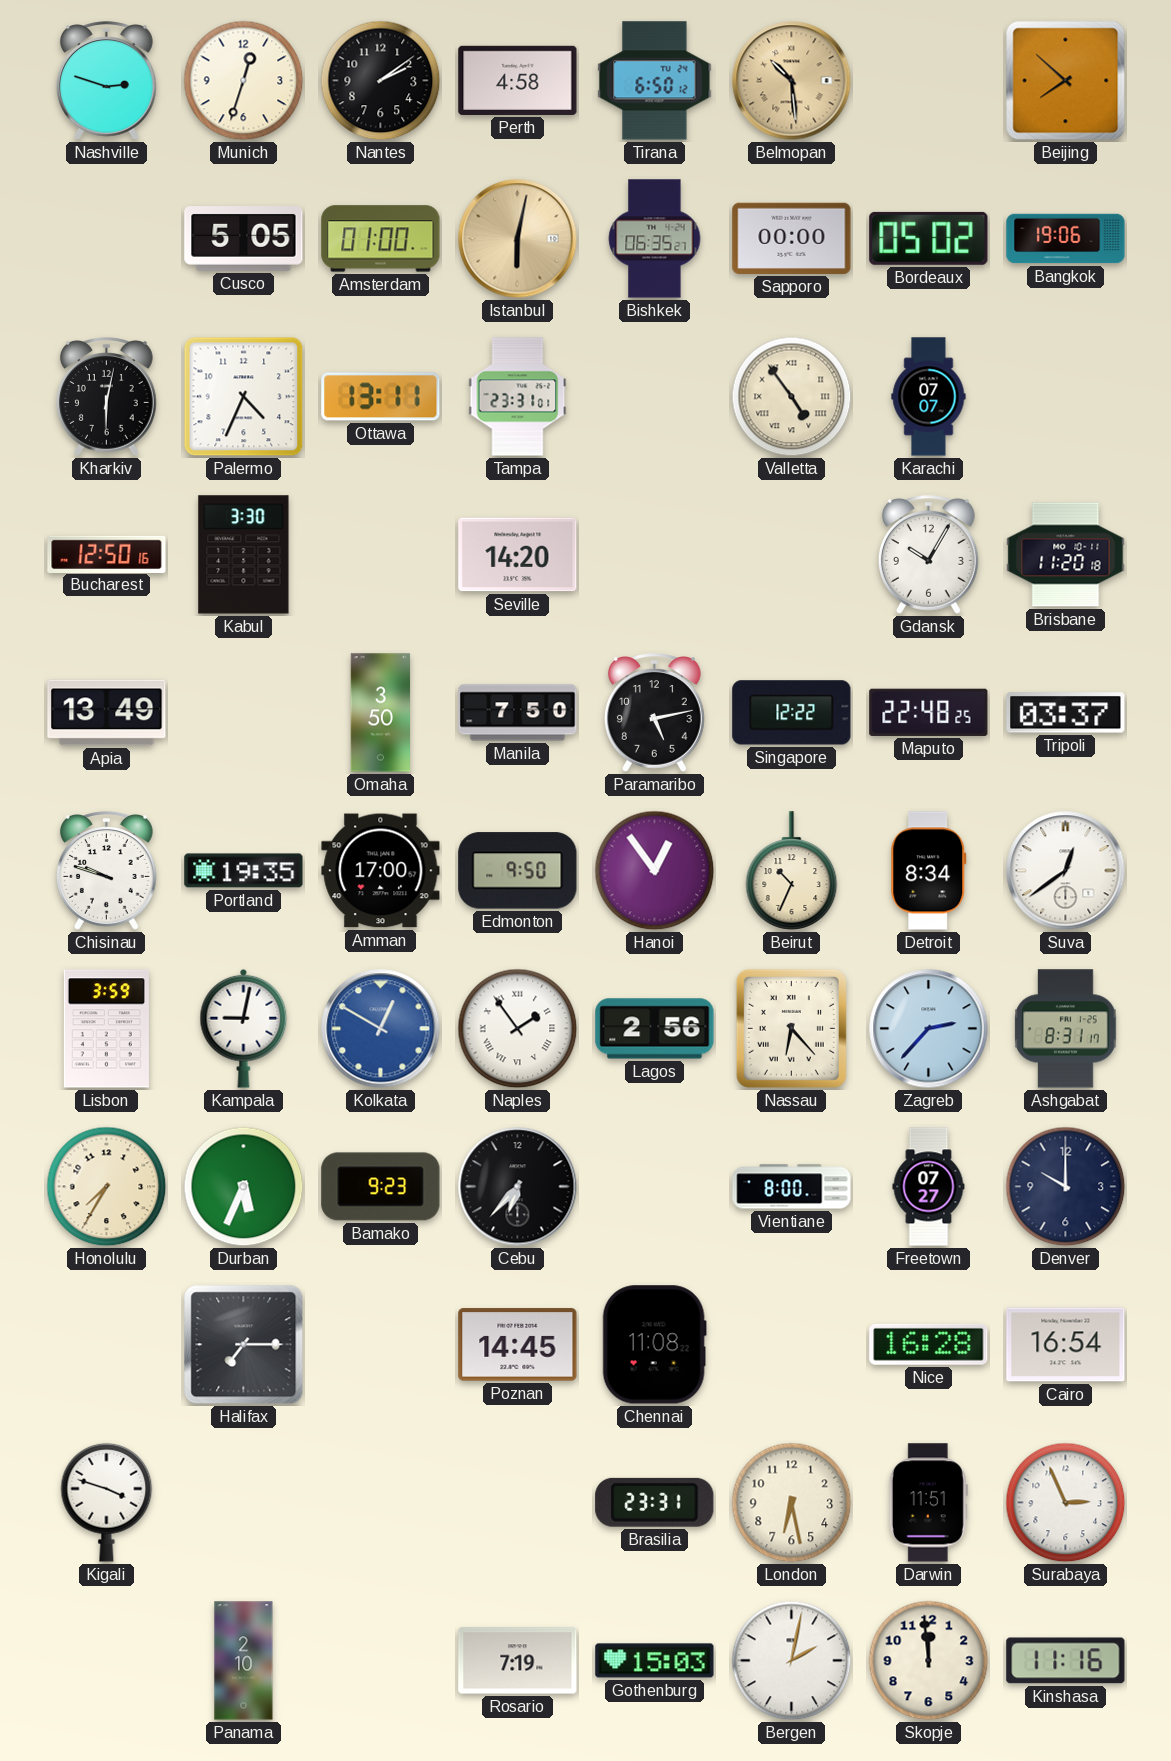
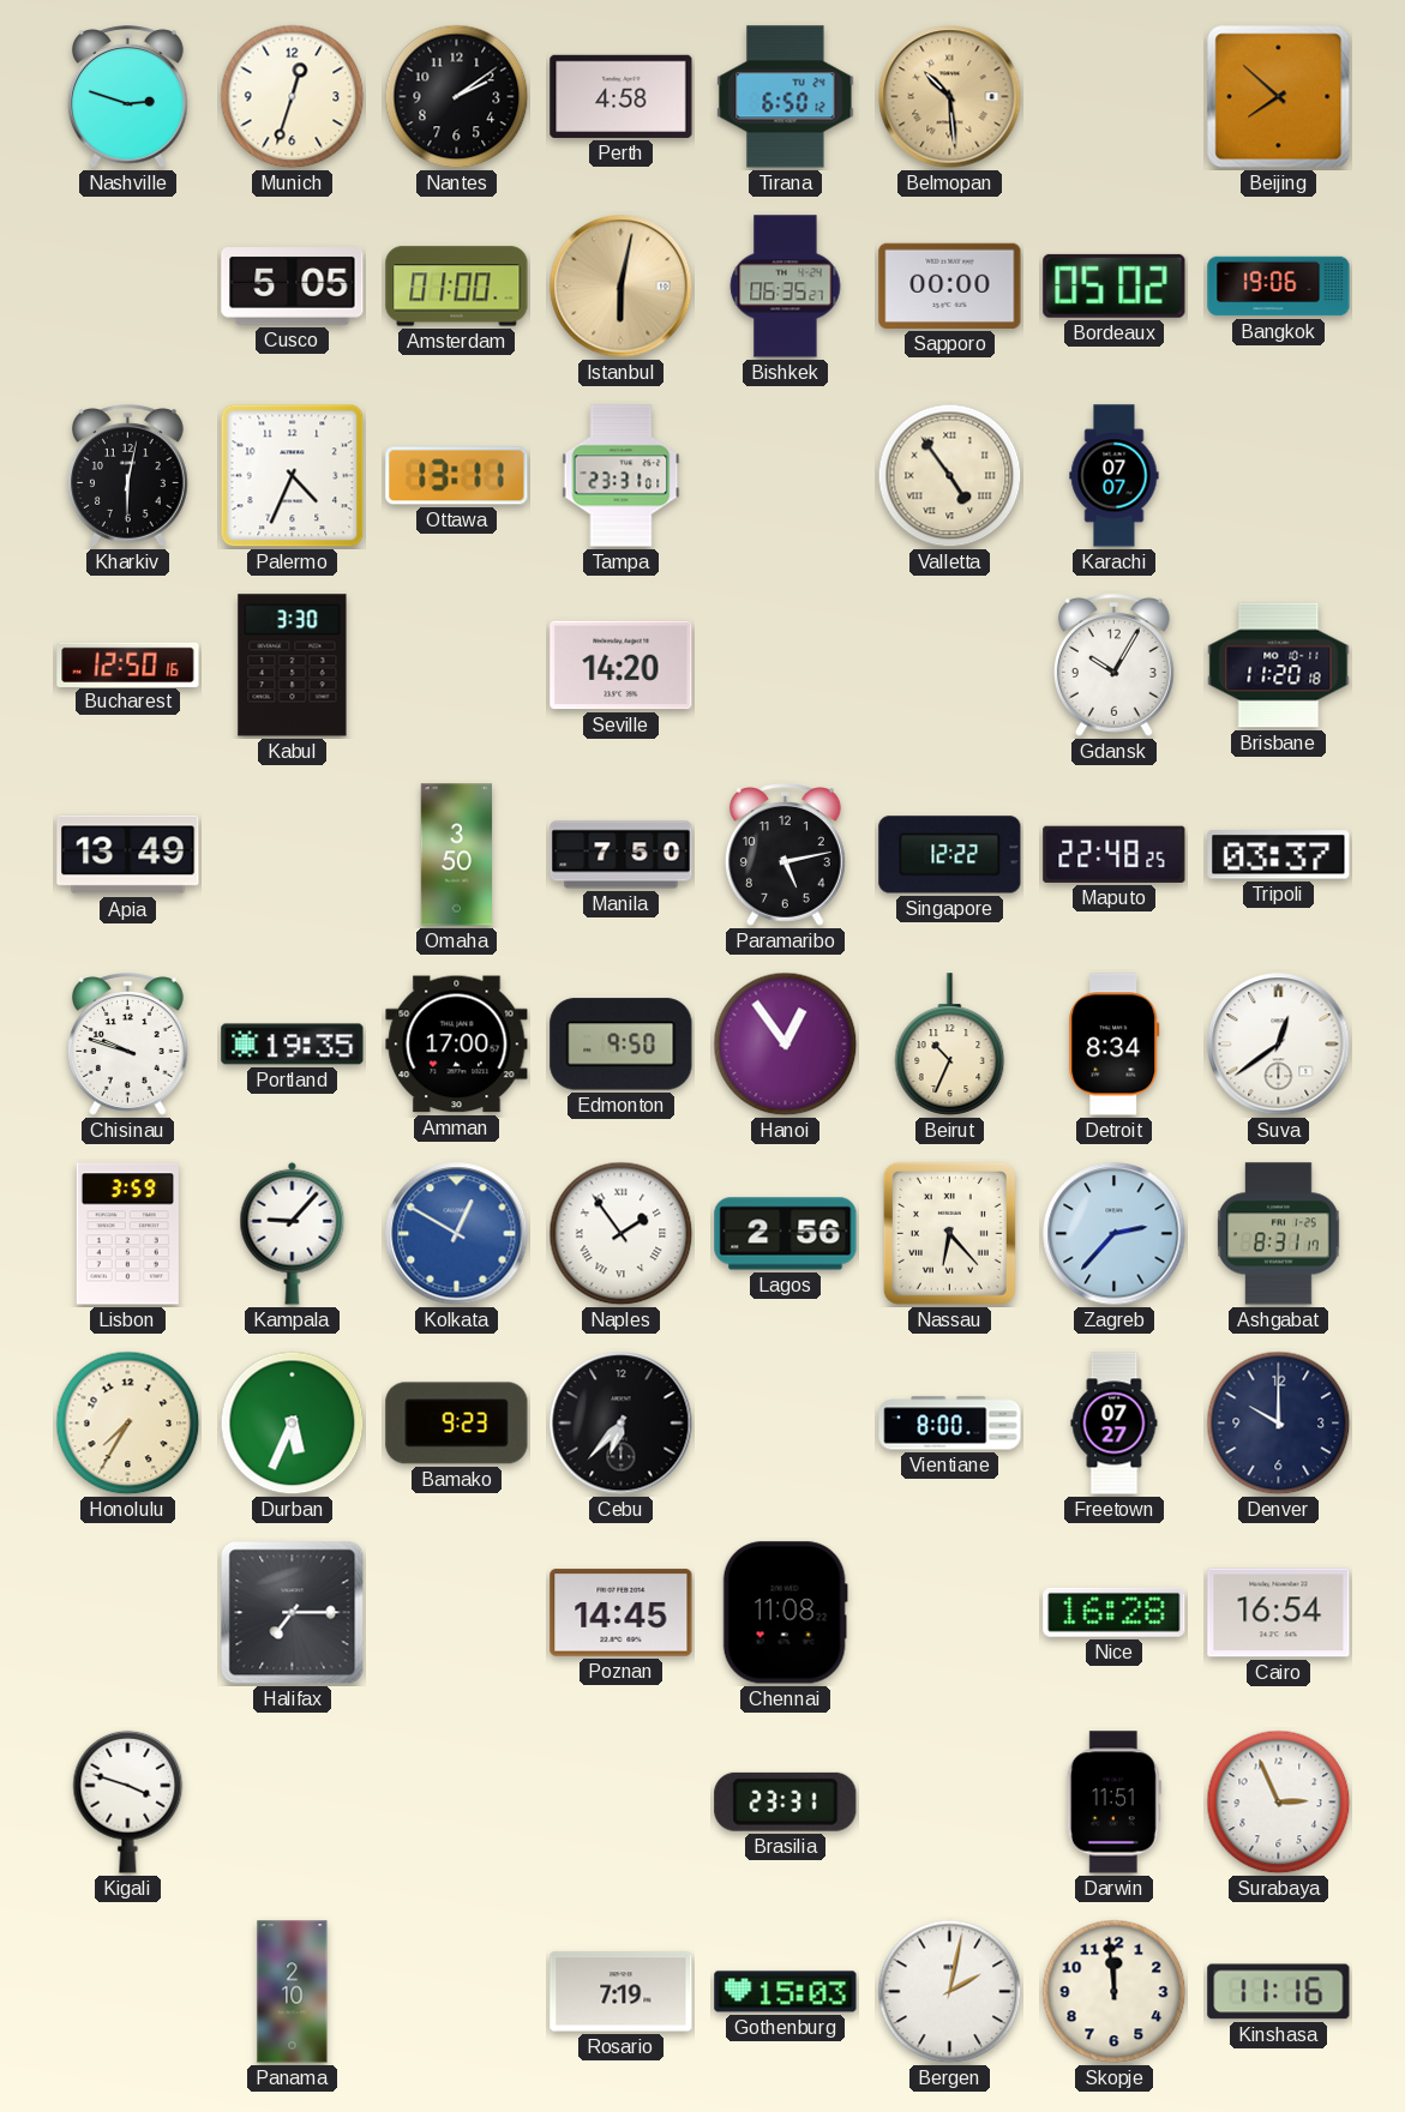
Kampala: 9:02 -> 9:07 (293, 1233)
London: 6:28 -> none (792, 1503)
